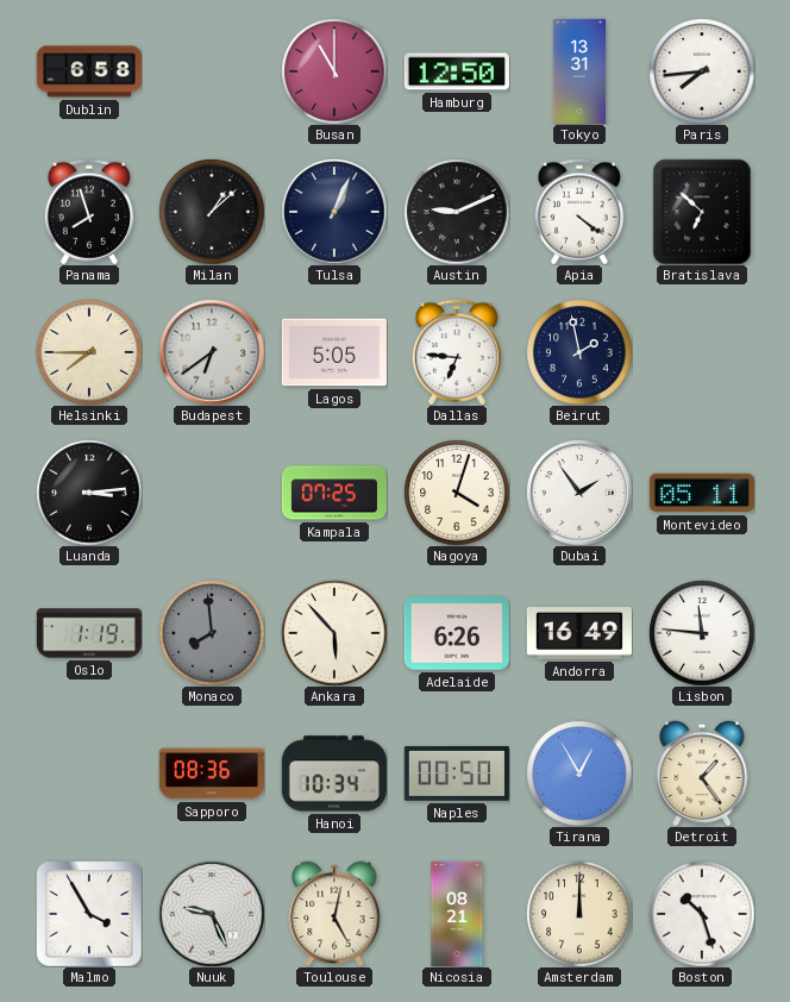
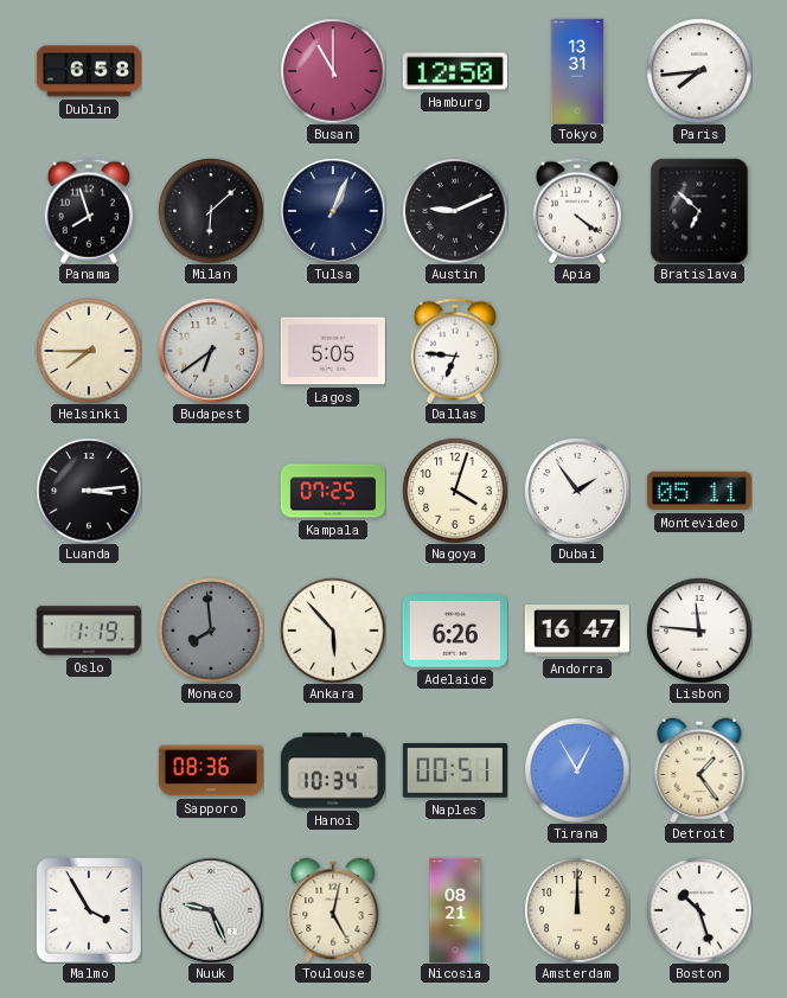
Milan: 1:08 -> 6:08 (211, 211)
Beirut: 1:58 -> none (579, 352)
Andorra: 16:49 -> 16:47 (577, 631)
Naples: 00:50 -> 00:51 (455, 770)
